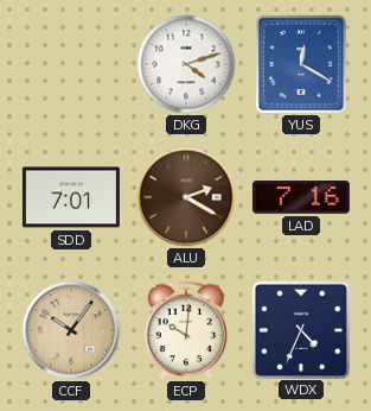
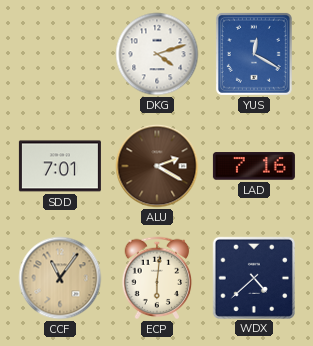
CCF: 10:06 -> 11:06 (60, 278)
ECP: 10:01 -> 6:01 (157, 278)
WDX: 4:34 -> 4:38 (253, 277)
